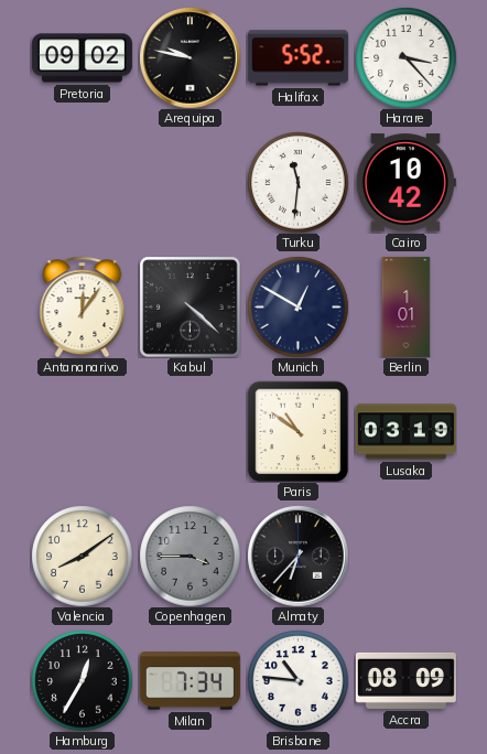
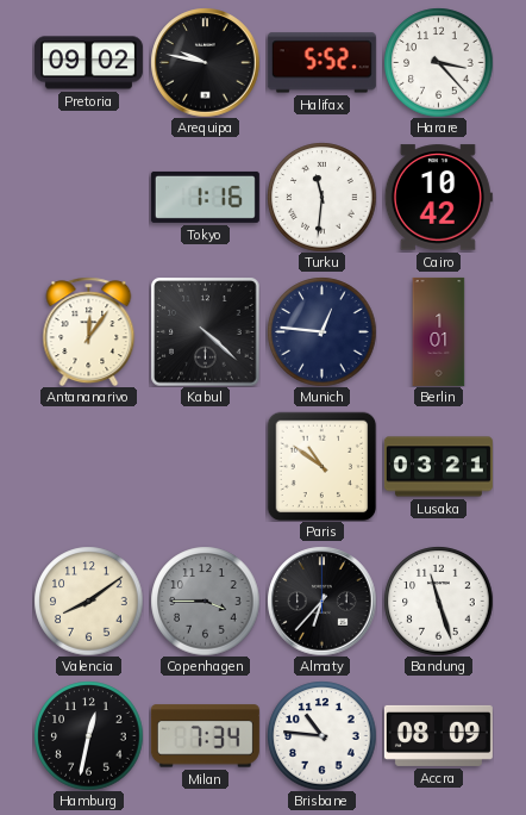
Tokyo: none -> 1:16 (205, 197)
Munich: 12:50 -> 12:46 (321, 331)
Lusaka: 03:19 -> 03:21 (438, 467)
Bandung: none -> 11:27 (438, 601)
Hamburg: 12:35 -> 12:32 (88, 735)
